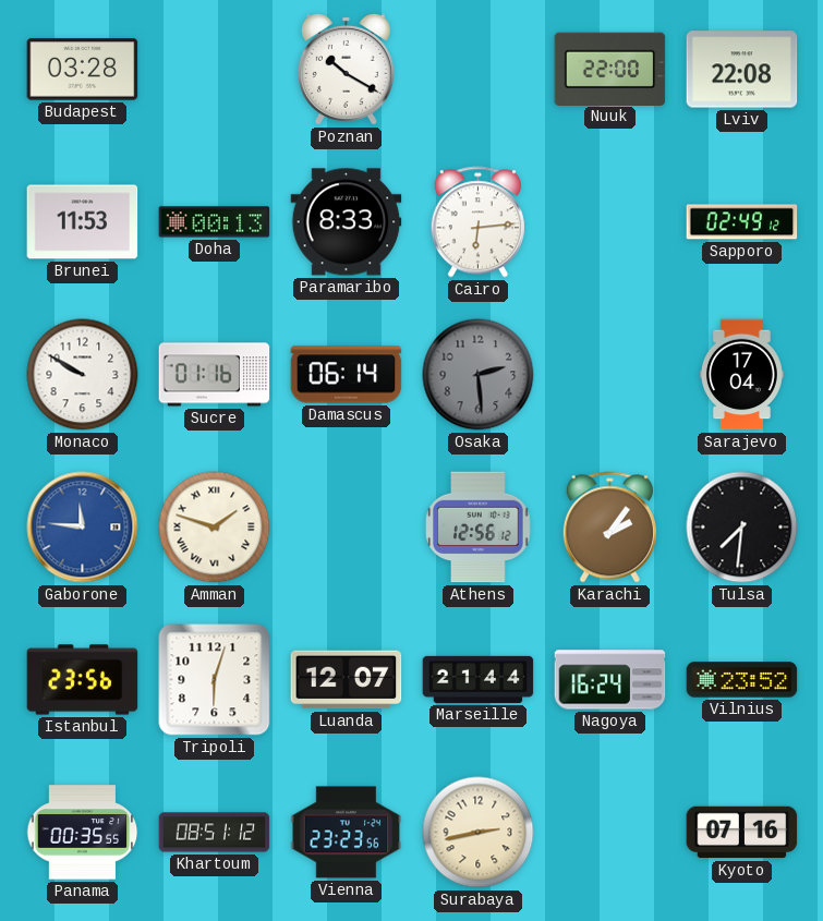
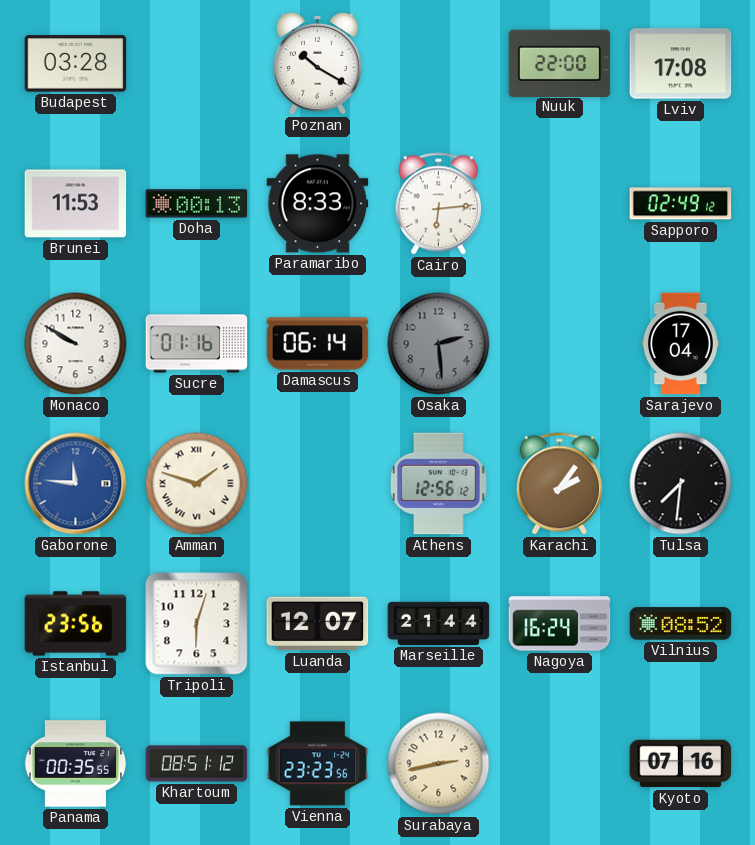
Lviv: 22:08 -> 17:08 (681, 64)
Vilnius: 23:52 -> 08:52 (681, 624)
